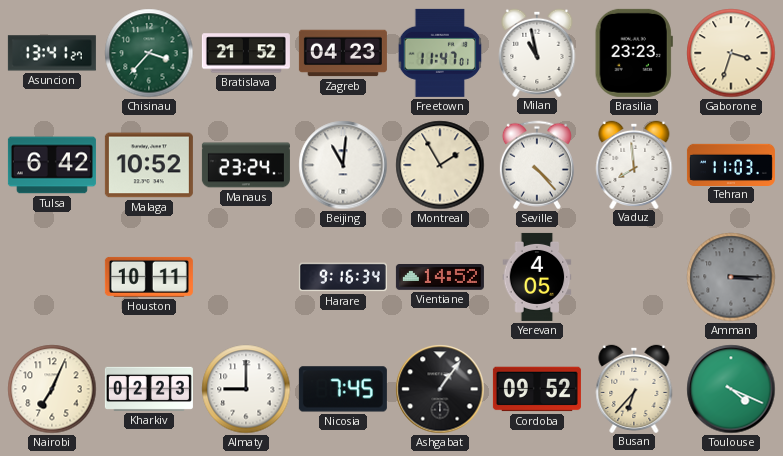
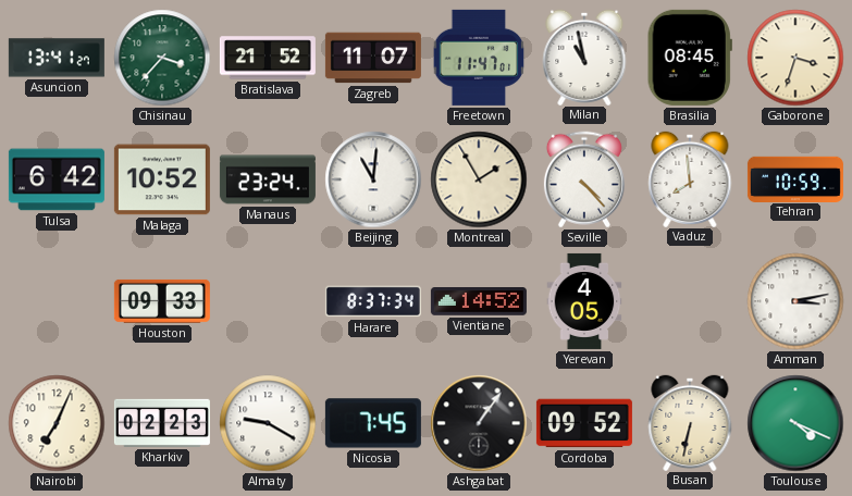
Zagreb: 04:23 -> 11:07 (373, 58)
Brasilia: 23:23 -> 08:45 (690, 58)
Tehran: 11:03 -> 10:59 (795, 178)
Houston: 10:11 -> 09:33 (162, 301)
Harare: 9:16 -> 8:37 (373, 301)
Amman: 3:15 -> 3:13 (795, 301)
Amman dial: grey -> white (795, 301)
Almaty: 9:00 -> 9:20 (268, 423)
Busan: 6:37 -> 6:32 (690, 422)
